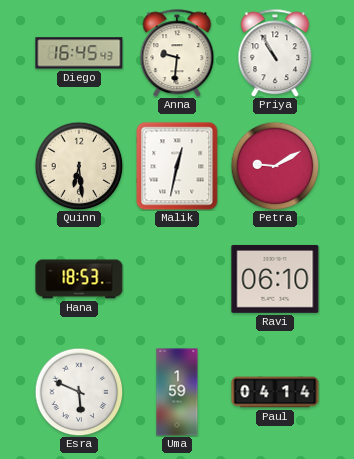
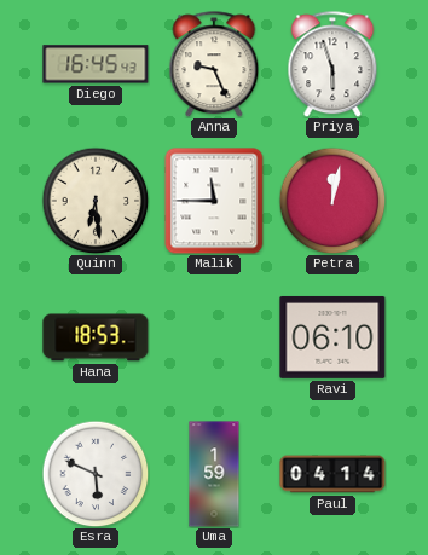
Anna: 9:31 -> 9:26 (214, 64)
Priya: 10:55 -> 5:57 (332, 64)
Malik: 12:32 -> 11:45 (214, 201)
Petra: 9:10 -> 12:02 (332, 201)
